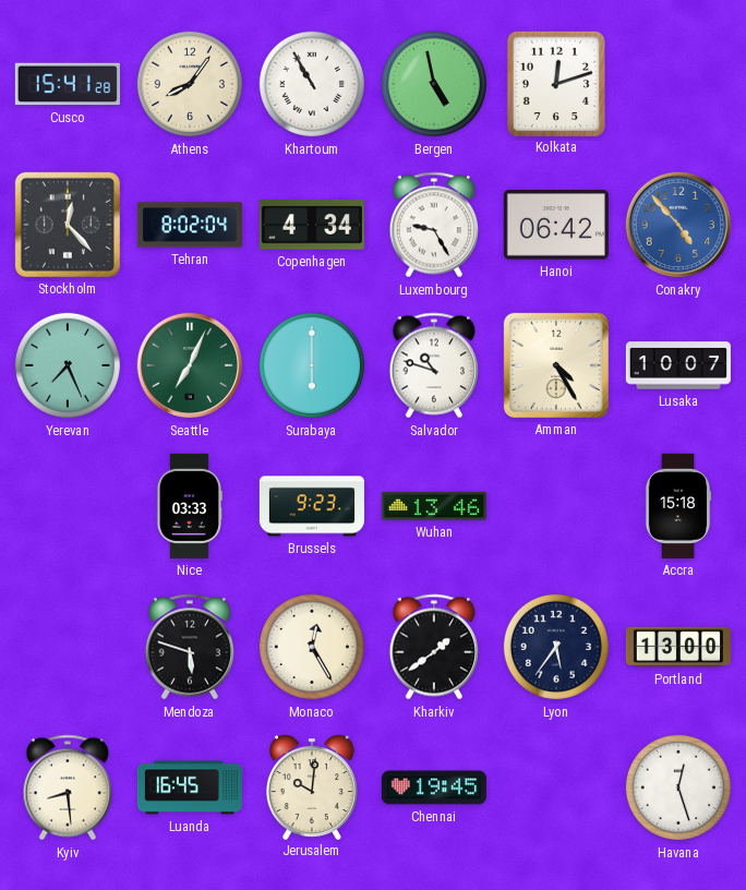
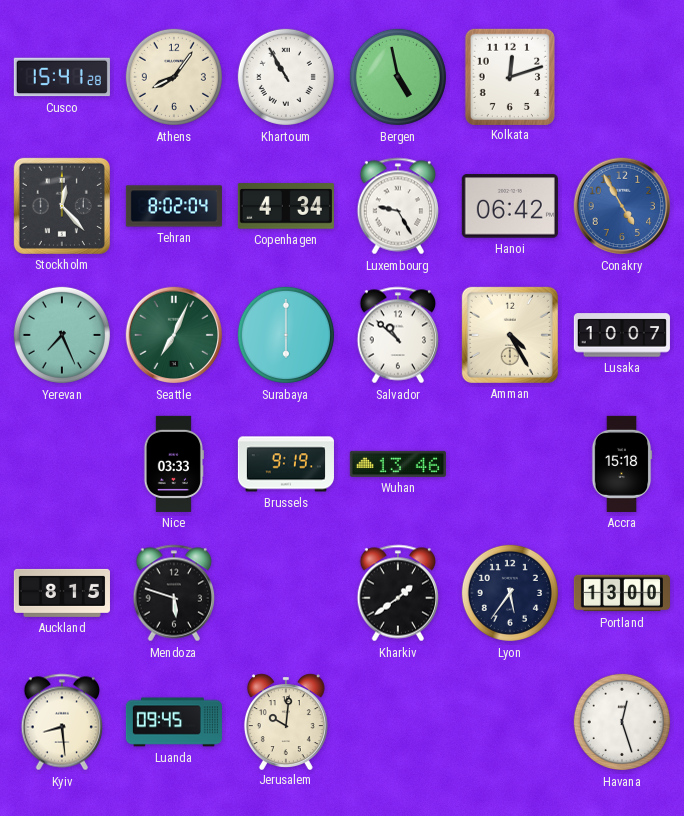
Conakry: 4:53 -> 4:55 (622, 206)
Salvador: 10:48 -> 10:52 (398, 335)
Brussels: 9:23 -> 9:19 (286, 464)
Auckland: none -> 8:15 (62, 593)
Monaco: 12:25 -> none (312, 647)
Luanda: 16:45 -> 09:45 (174, 722)
Chennai: 19:45 -> none (434, 787)
